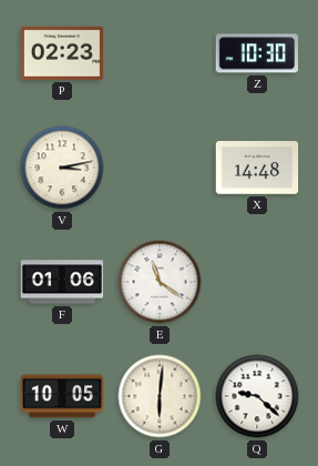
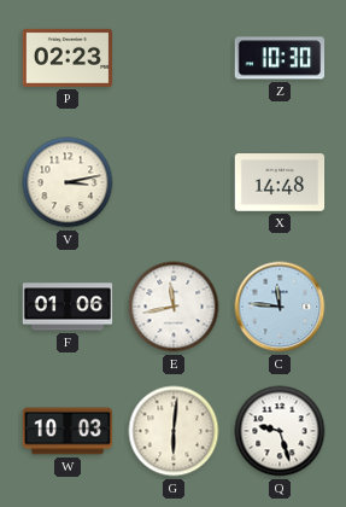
E: 11:21 -> 11:43 (174, 307)
C: none -> 11:46 (280, 307)
W: 10:05 -> 10:03 (68, 431)
Q: 9:22 -> 9:27 (280, 431)
